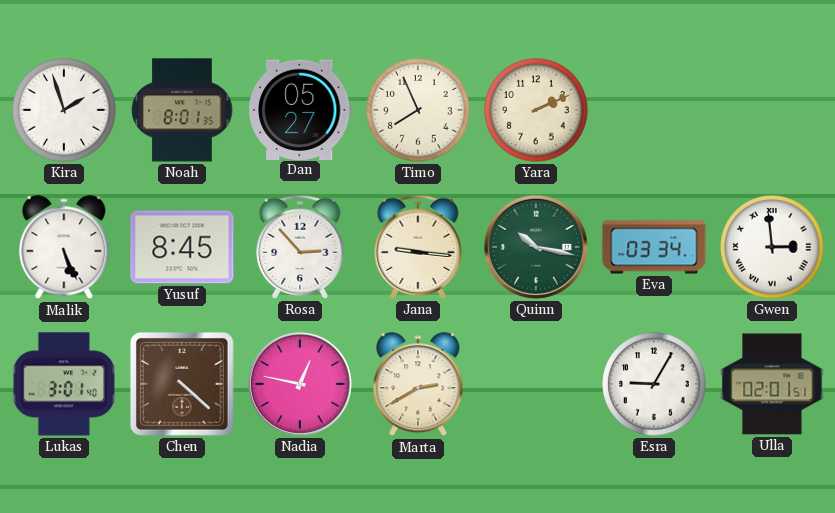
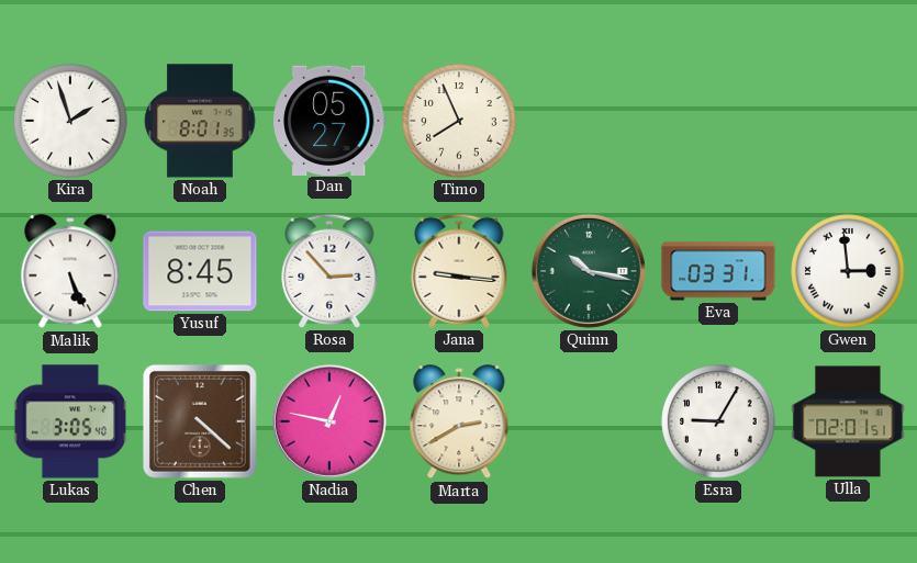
Yara: 2:11 -> none (536, 110)
Eva: 03:34 -> 03:31 (718, 271)
Lukas: 3:01 -> 3:05 (69, 421)
